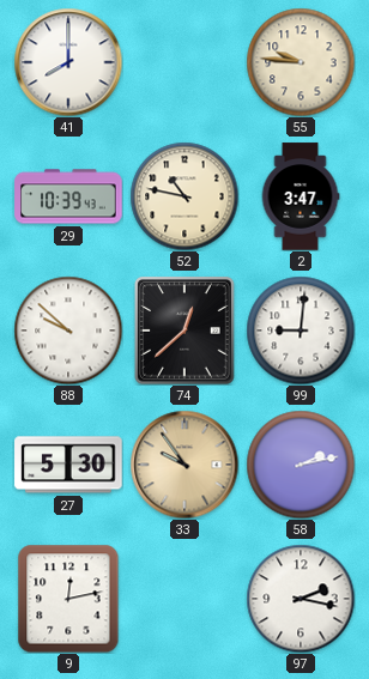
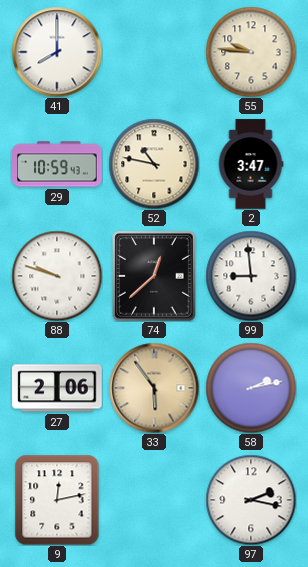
29: 10:39 -> 10:59 (57, 164)
88: 9:52 -> 9:48 (57, 276)
99: 9:01 -> 8:59 (251, 276)
27: 5:30 -> 2:06 (57, 388)
33: 9:54 -> 5:54 (154, 388)
